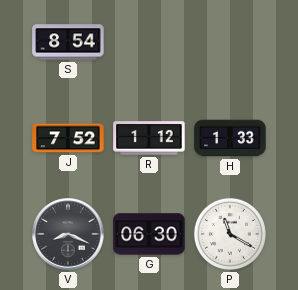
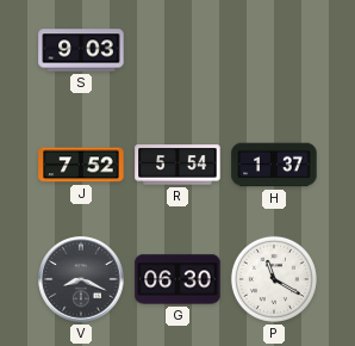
S: 8:54 -> 9:03 (81, 50)
R: 1:12 -> 5:54 (177, 165)
H: 1:33 -> 1:37 (274, 165)
